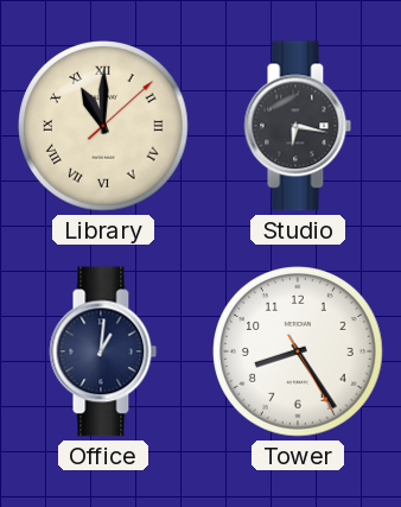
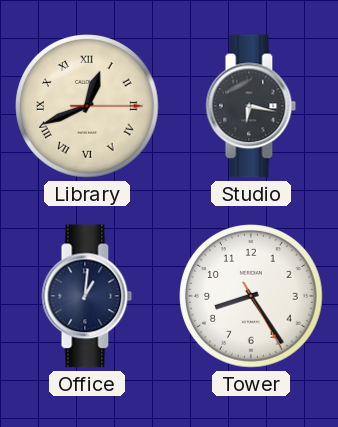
Library: 11:00 -> 12:41 (87, 106)
